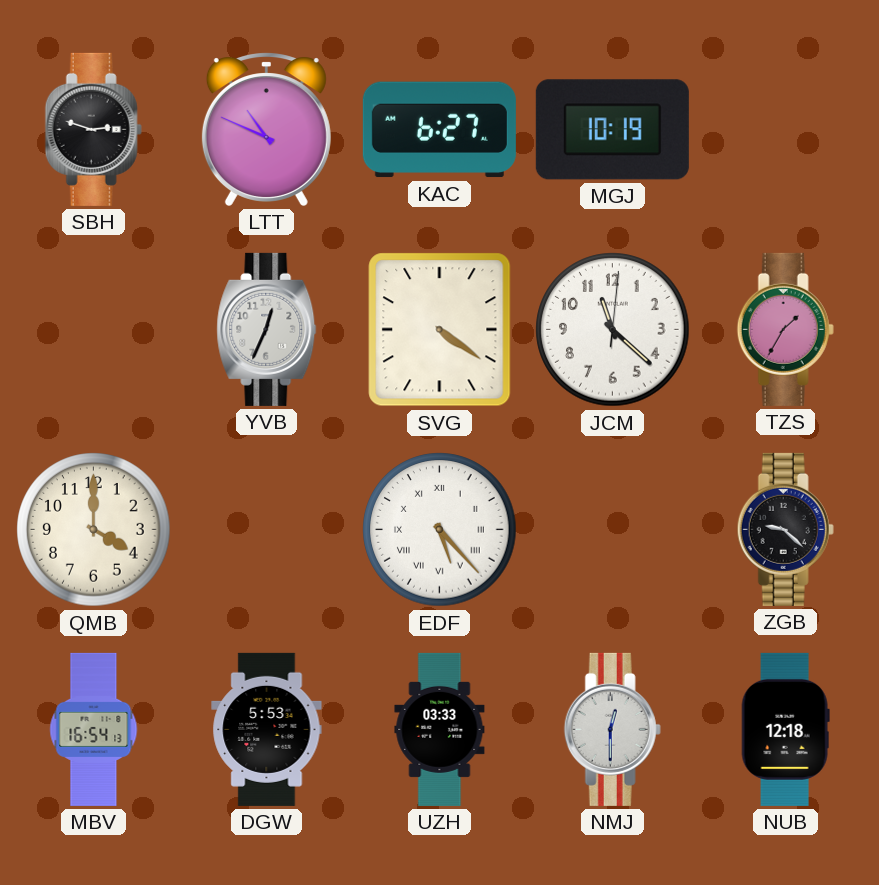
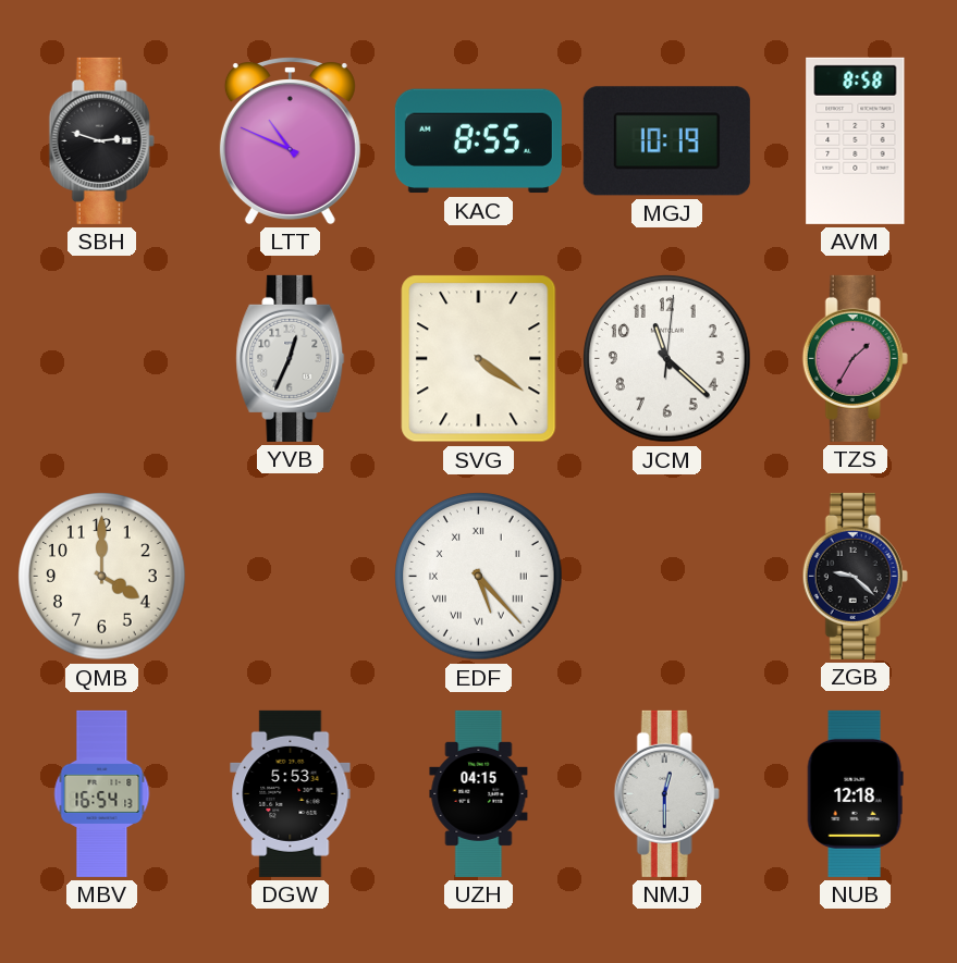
KAC: 6:27 -> 8:55 (478, 141)
AVM: none -> 8:58 (856, 140)
UZH: 03:33 -> 04:15 (479, 793)
